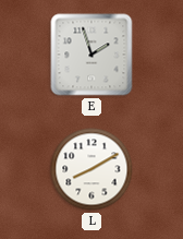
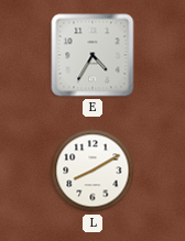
E: 1:57 -> 4:35 (92, 55)
